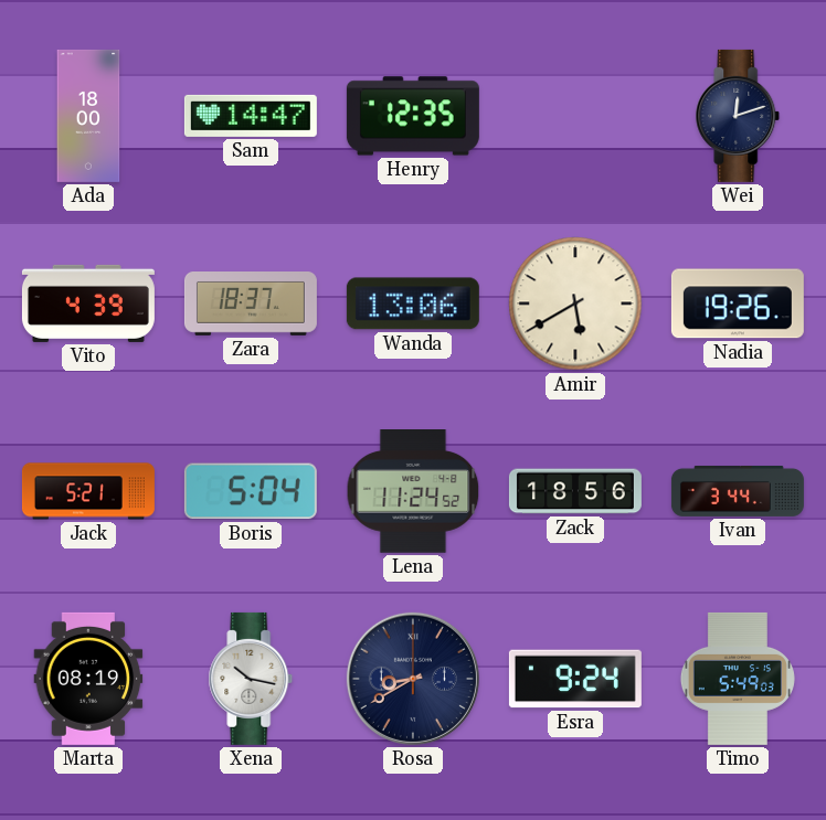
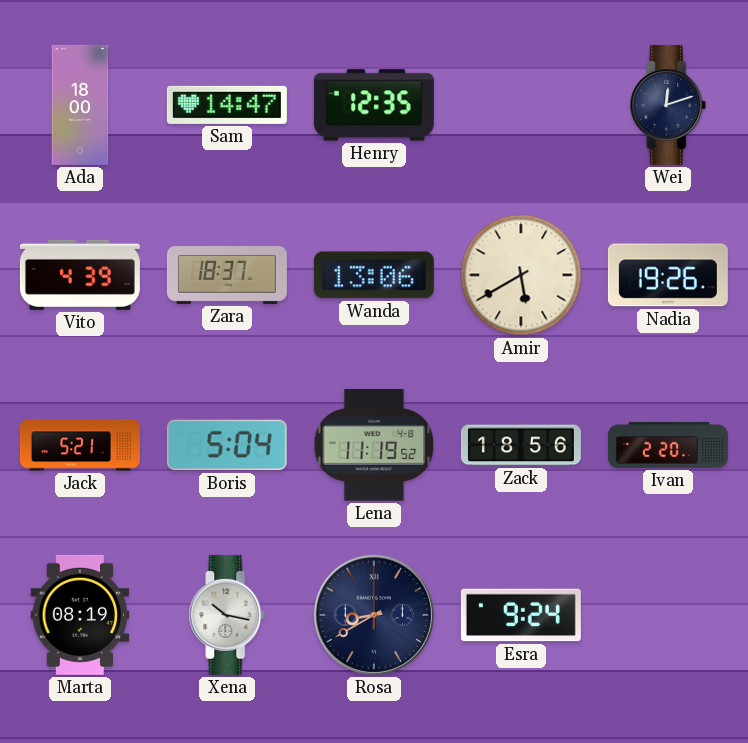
Lena: 11:24 -> 11:19 (374, 446)
Ivan: 3:44 -> 2:20 (668, 445)
Timo: 5:49 -> none (738, 679)
